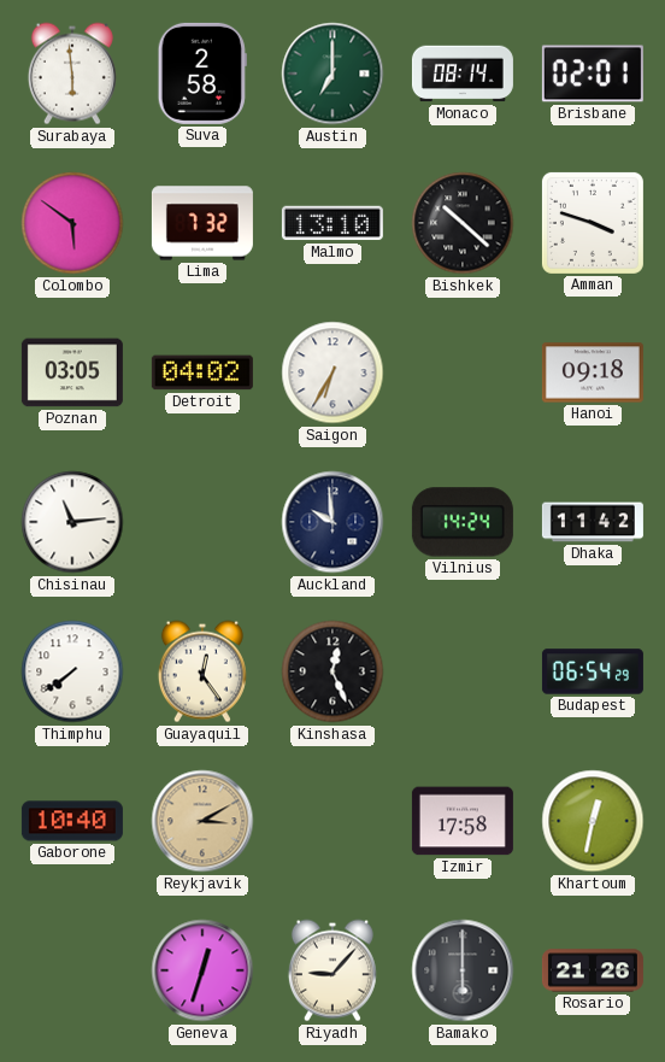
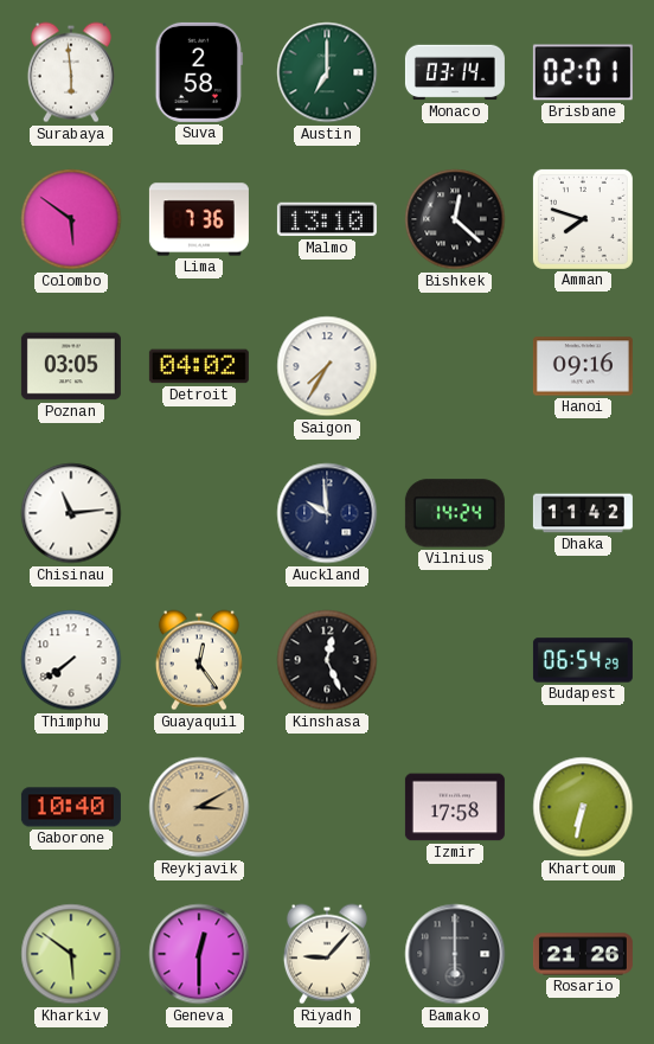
Monaco: 08:14 -> 03:14 (455, 72)
Lima: 7:32 -> 7:36 (199, 219)
Bishkek: 10:22 -> 12:22 (455, 219)
Amman: 3:48 -> 7:48 (583, 219)
Saigon: 6:35 -> 7:35 (327, 366)
Hanoi: 09:18 -> 09:16 (583, 366)
Khartoum: 12:32 -> 6:32 (583, 807)
Kharkiv: none -> 5:51 (71, 954)
Geneva: 12:33 -> 12:30 (199, 954)
